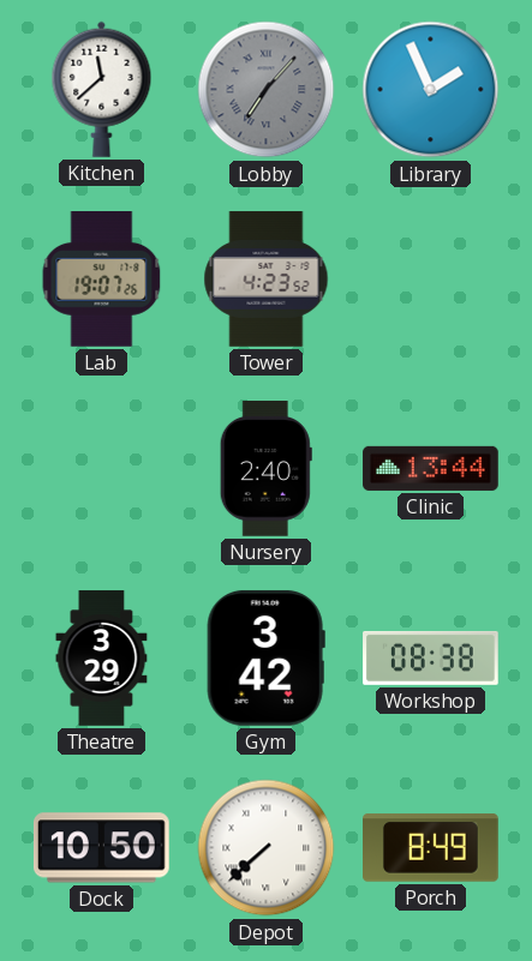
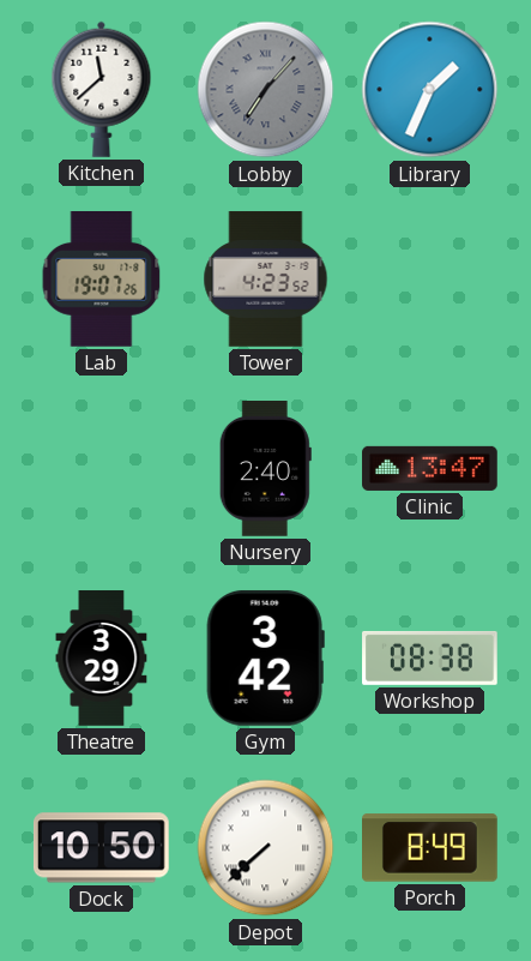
Library: 1:56 -> 1:34 (430, 90)
Clinic: 13:44 -> 13:47 (430, 468)
